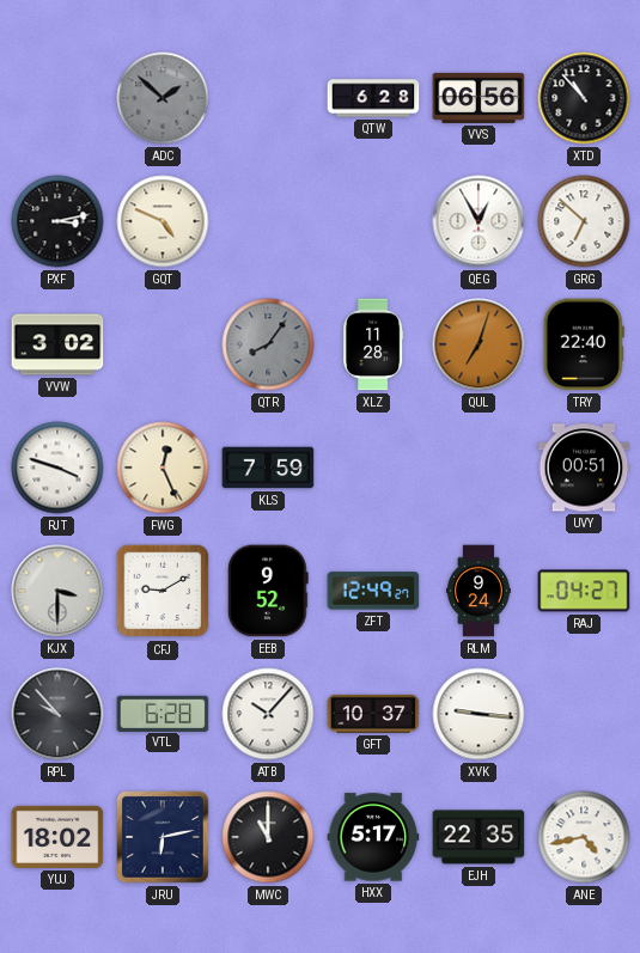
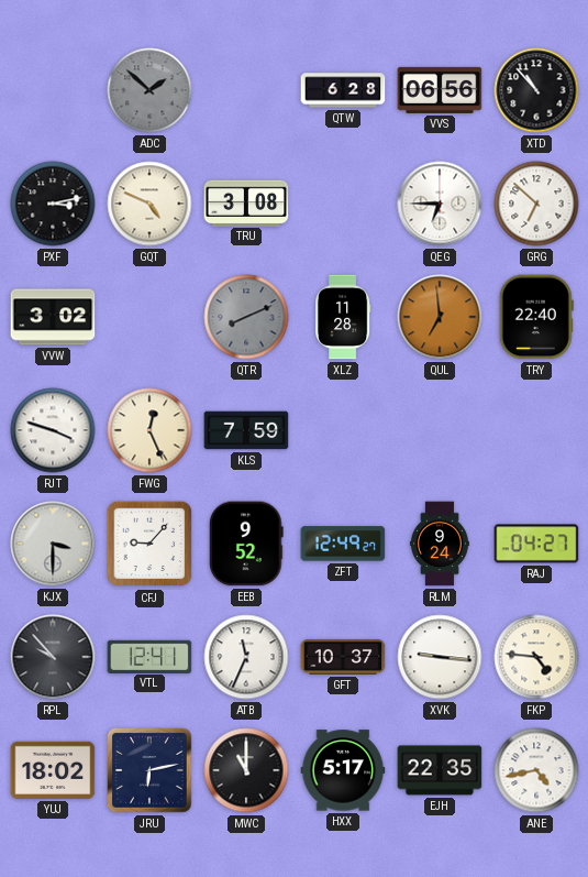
TRU: none -> 3:08 (246, 202)
QEG: 12:55 -> 6:45 (440, 204)
QTR: 8:06 -> 8:11 (246, 317)
QUL: 7:03 -> 6:59 (440, 317)
UVY: 00:51 -> none (584, 468)
CFJ: 9:10 -> 9:07 (149, 544)
VTL: 6:28 -> 12:41 (149, 656)
ATB: 10:07 -> 11:34 (246, 657)
FKP: none -> 4:46 (536, 657)
